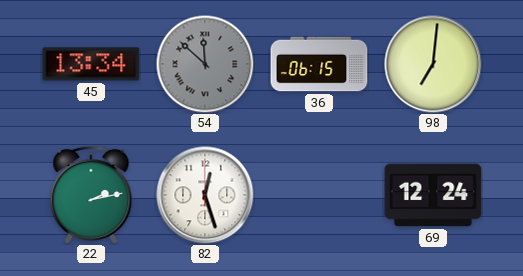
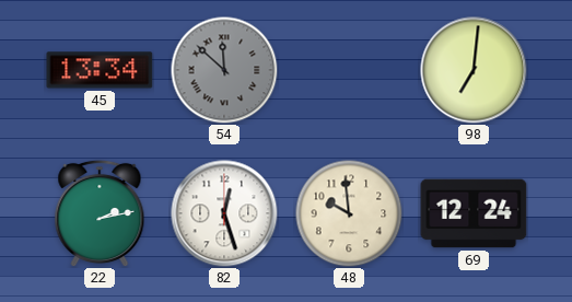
36: 06:15 -> none (319, 64)
48: none -> 9:59 (349, 213)
